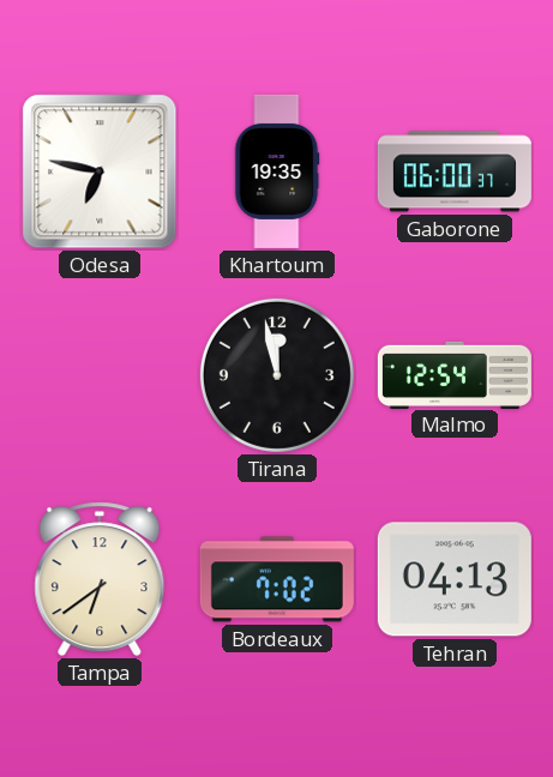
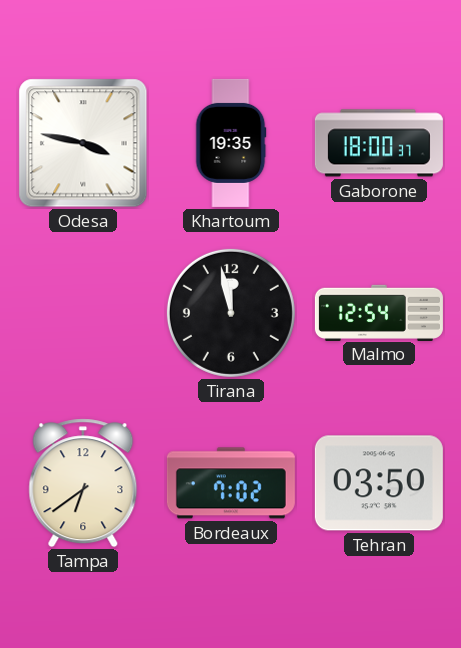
Odesa: 6:47 -> 3:47 (83, 143)
Gaborone: 06:00 -> 18:00 (379, 143)
Tehran: 04:13 -> 03:50 (379, 483)
